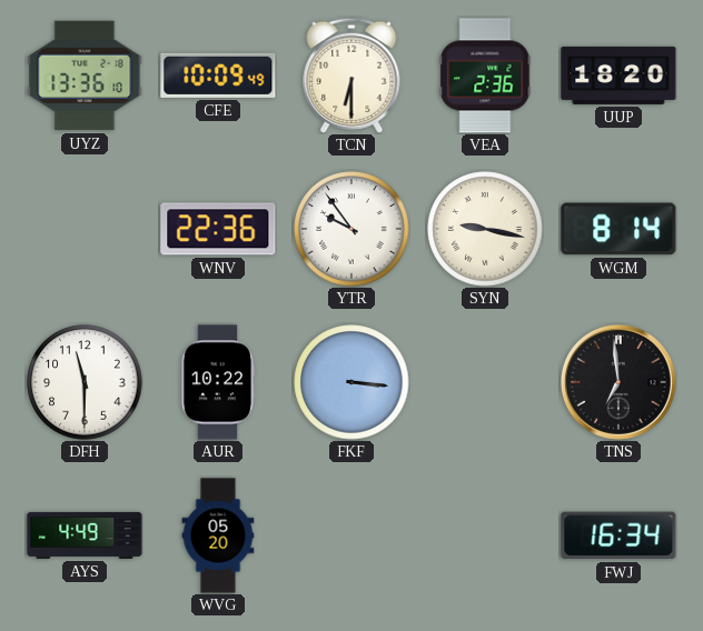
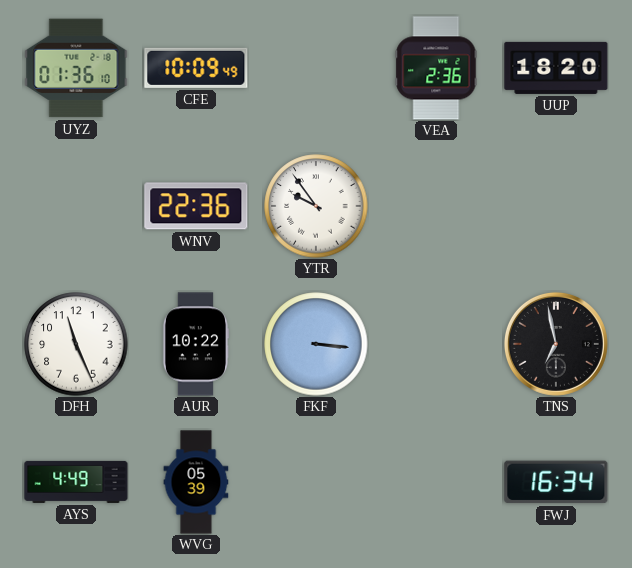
UYZ: 13:36 -> 01:36 (76, 68)
TCN: 6:30 -> none (351, 76)
SYN: 9:17 -> none (485, 229)
WGM: 8:14 -> none (618, 229)
DFH: 11:30 -> 11:26 (76, 344)
TNS: 6:59 -> 6:58 (556, 344)
WVG: 05:20 -> 05:39 (196, 482)
